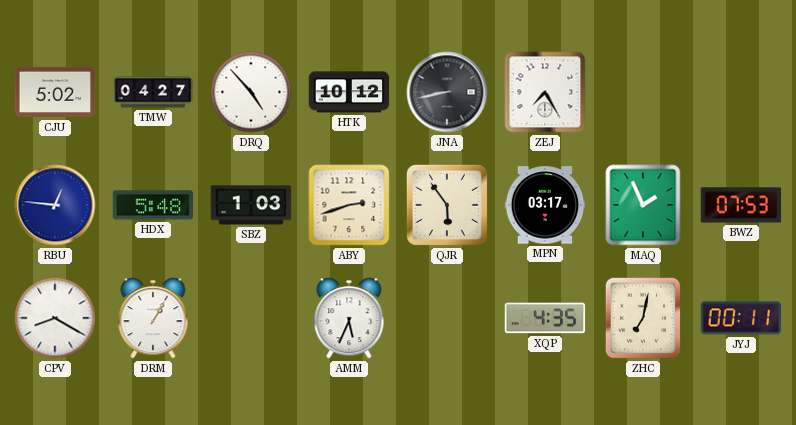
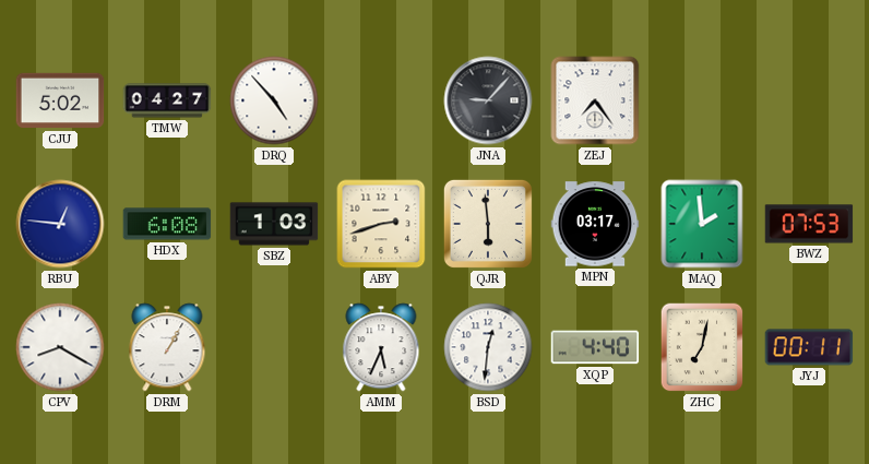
HTK: 10:12 -> none (349, 92)
JNA: 8:43 -> 9:07 (488, 100)
ZEJ: 7:25 -> 7:24 (595, 100)
HDX: 5:48 -> 6:08 (167, 224)
QJR: 5:54 -> 5:59 (488, 224)
MAQ: 1:56 -> 1:59 (702, 224)
BSD: none -> 12:31 (488, 347)
XQP: 4:35 -> 4:40 (595, 347)
